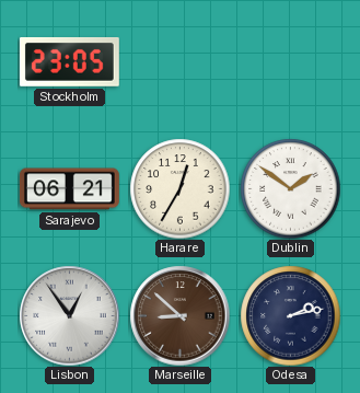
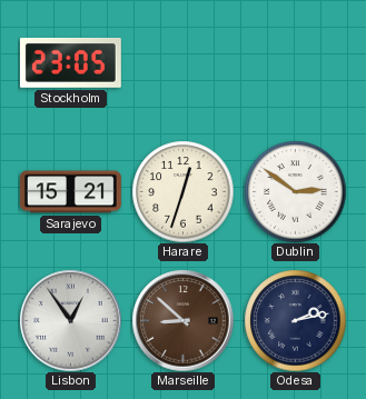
Sarajevo: 06:21 -> 15:21 (70, 192)
Harare: 12:35 -> 12:33 (182, 191)
Dublin: 1:51 -> 2:51 (295, 191)
